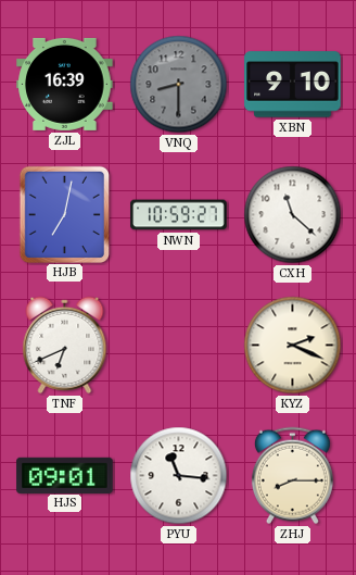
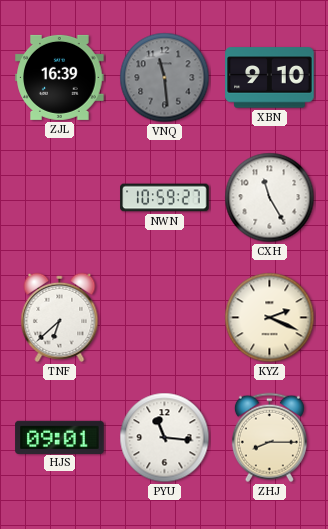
VNQ: 8:30 -> 11:29 (165, 78)
HJB: 7:02 -> none (64, 214)
CXH: 11:22 -> 11:25 (270, 198)
TNF: 6:41 -> 6:38 (60, 317)
